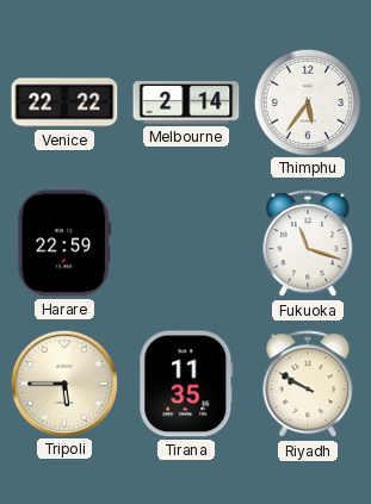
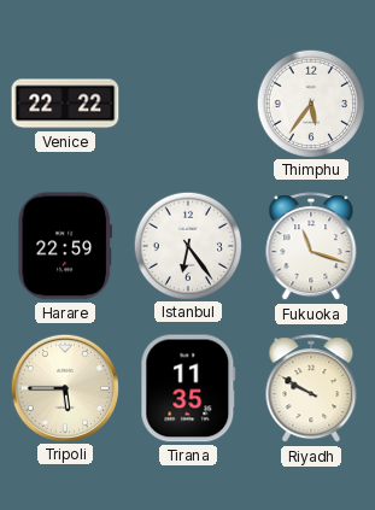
Melbourne: 2:14 -> none (186, 102)
Istanbul: none -> 6:24 (187, 245)
